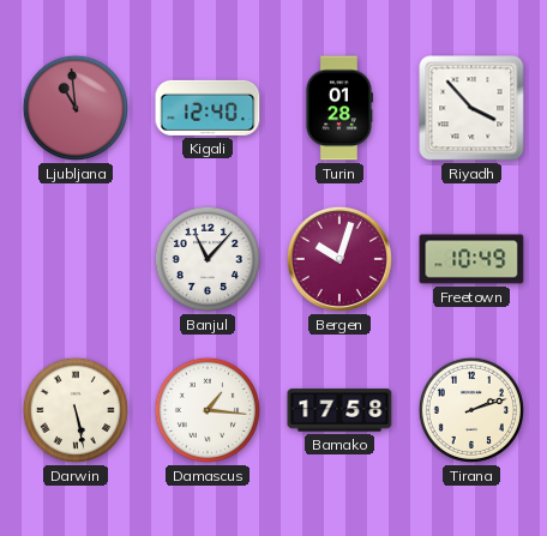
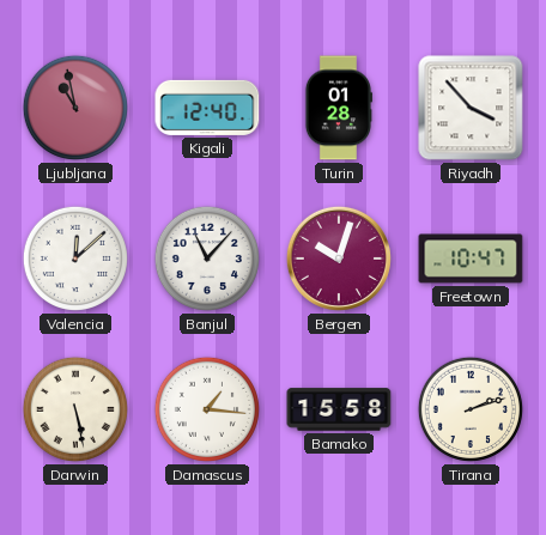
Ljubljana: 10:59 -> 10:58 (75, 108)
Valencia: none -> 12:08 (75, 259)
Freetown: 10:49 -> 10:47 (471, 259)
Bamako: 17:58 -> 15:58 (339, 409)
